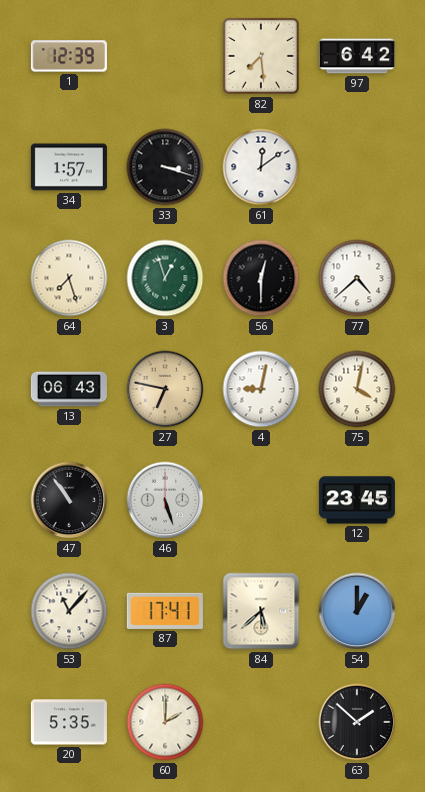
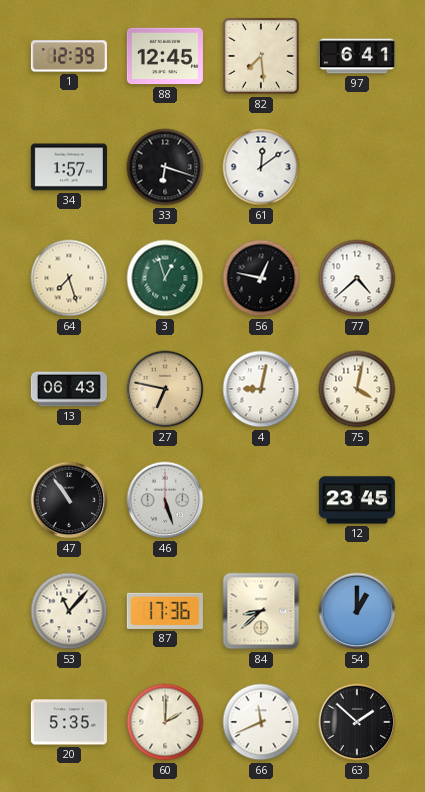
88: none -> 12:45 (165, 56)
97: 6:42 -> 6:41 (357, 56)
33: 3:18 -> 6:18 (165, 167)
56: 12:30 -> 12:47 (261, 278)
87: 17:41 -> 17:36 (165, 611)
84: 5:38 -> 8:38 (261, 611)
66: none -> 11:41 (261, 722)
